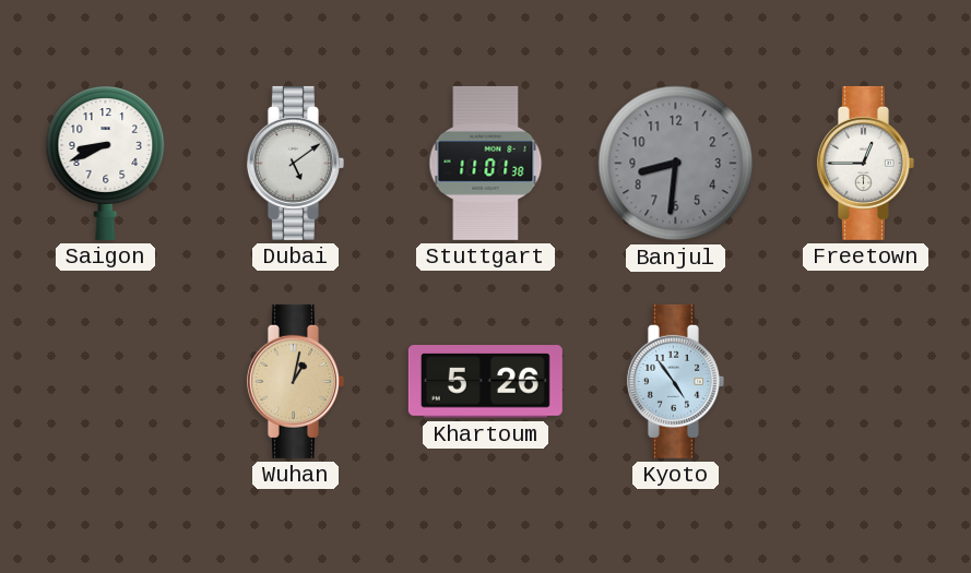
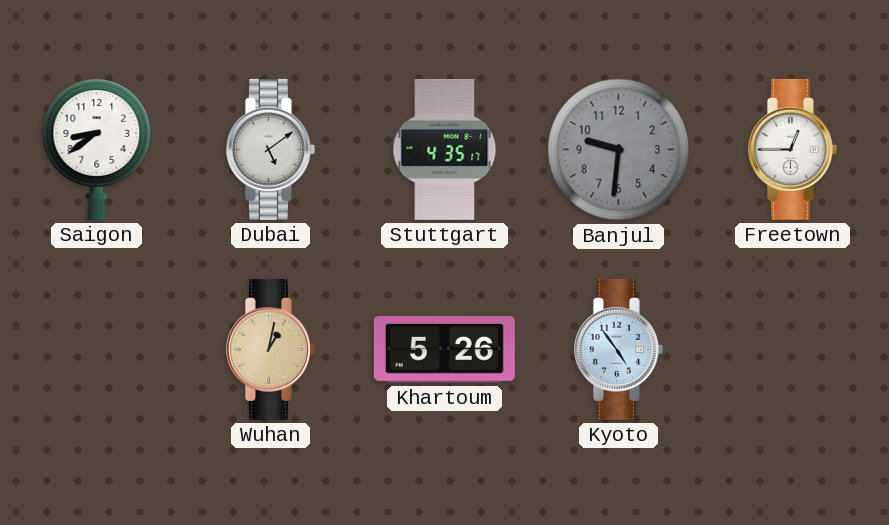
Saigon: 8:41 -> 8:39 (97, 149)
Stuttgart: 11:01 -> 4:35 (445, 149)
Banjul: 8:31 -> 9:31 (619, 150)
